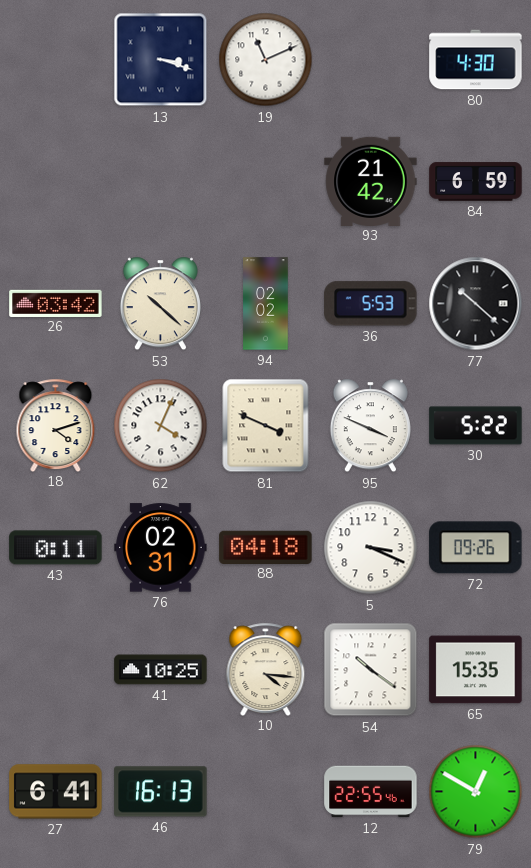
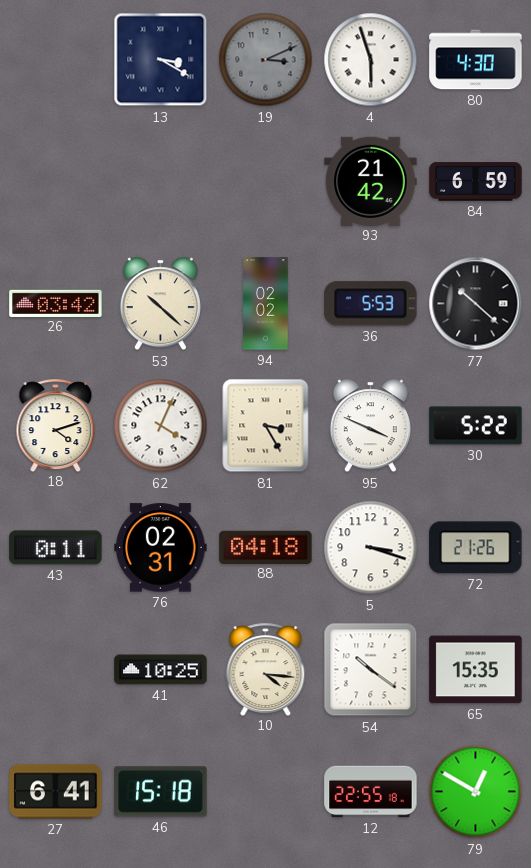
13: 3:18 -> 3:20 (161, 60)
19: 11:11 -> 3:11 (266, 60)
19 dial: white -> grey (266, 60)
4: none -> 5:57 (371, 60)
81: 3:49 -> 3:25 (266, 426)
5: 3:19 -> 3:18 (371, 548)
72: 09:26 -> 21:26 (476, 548)
46: 16:13 -> 15:18 (161, 792)
12: 22:55:46 -> 22:55:18 (371, 792)
